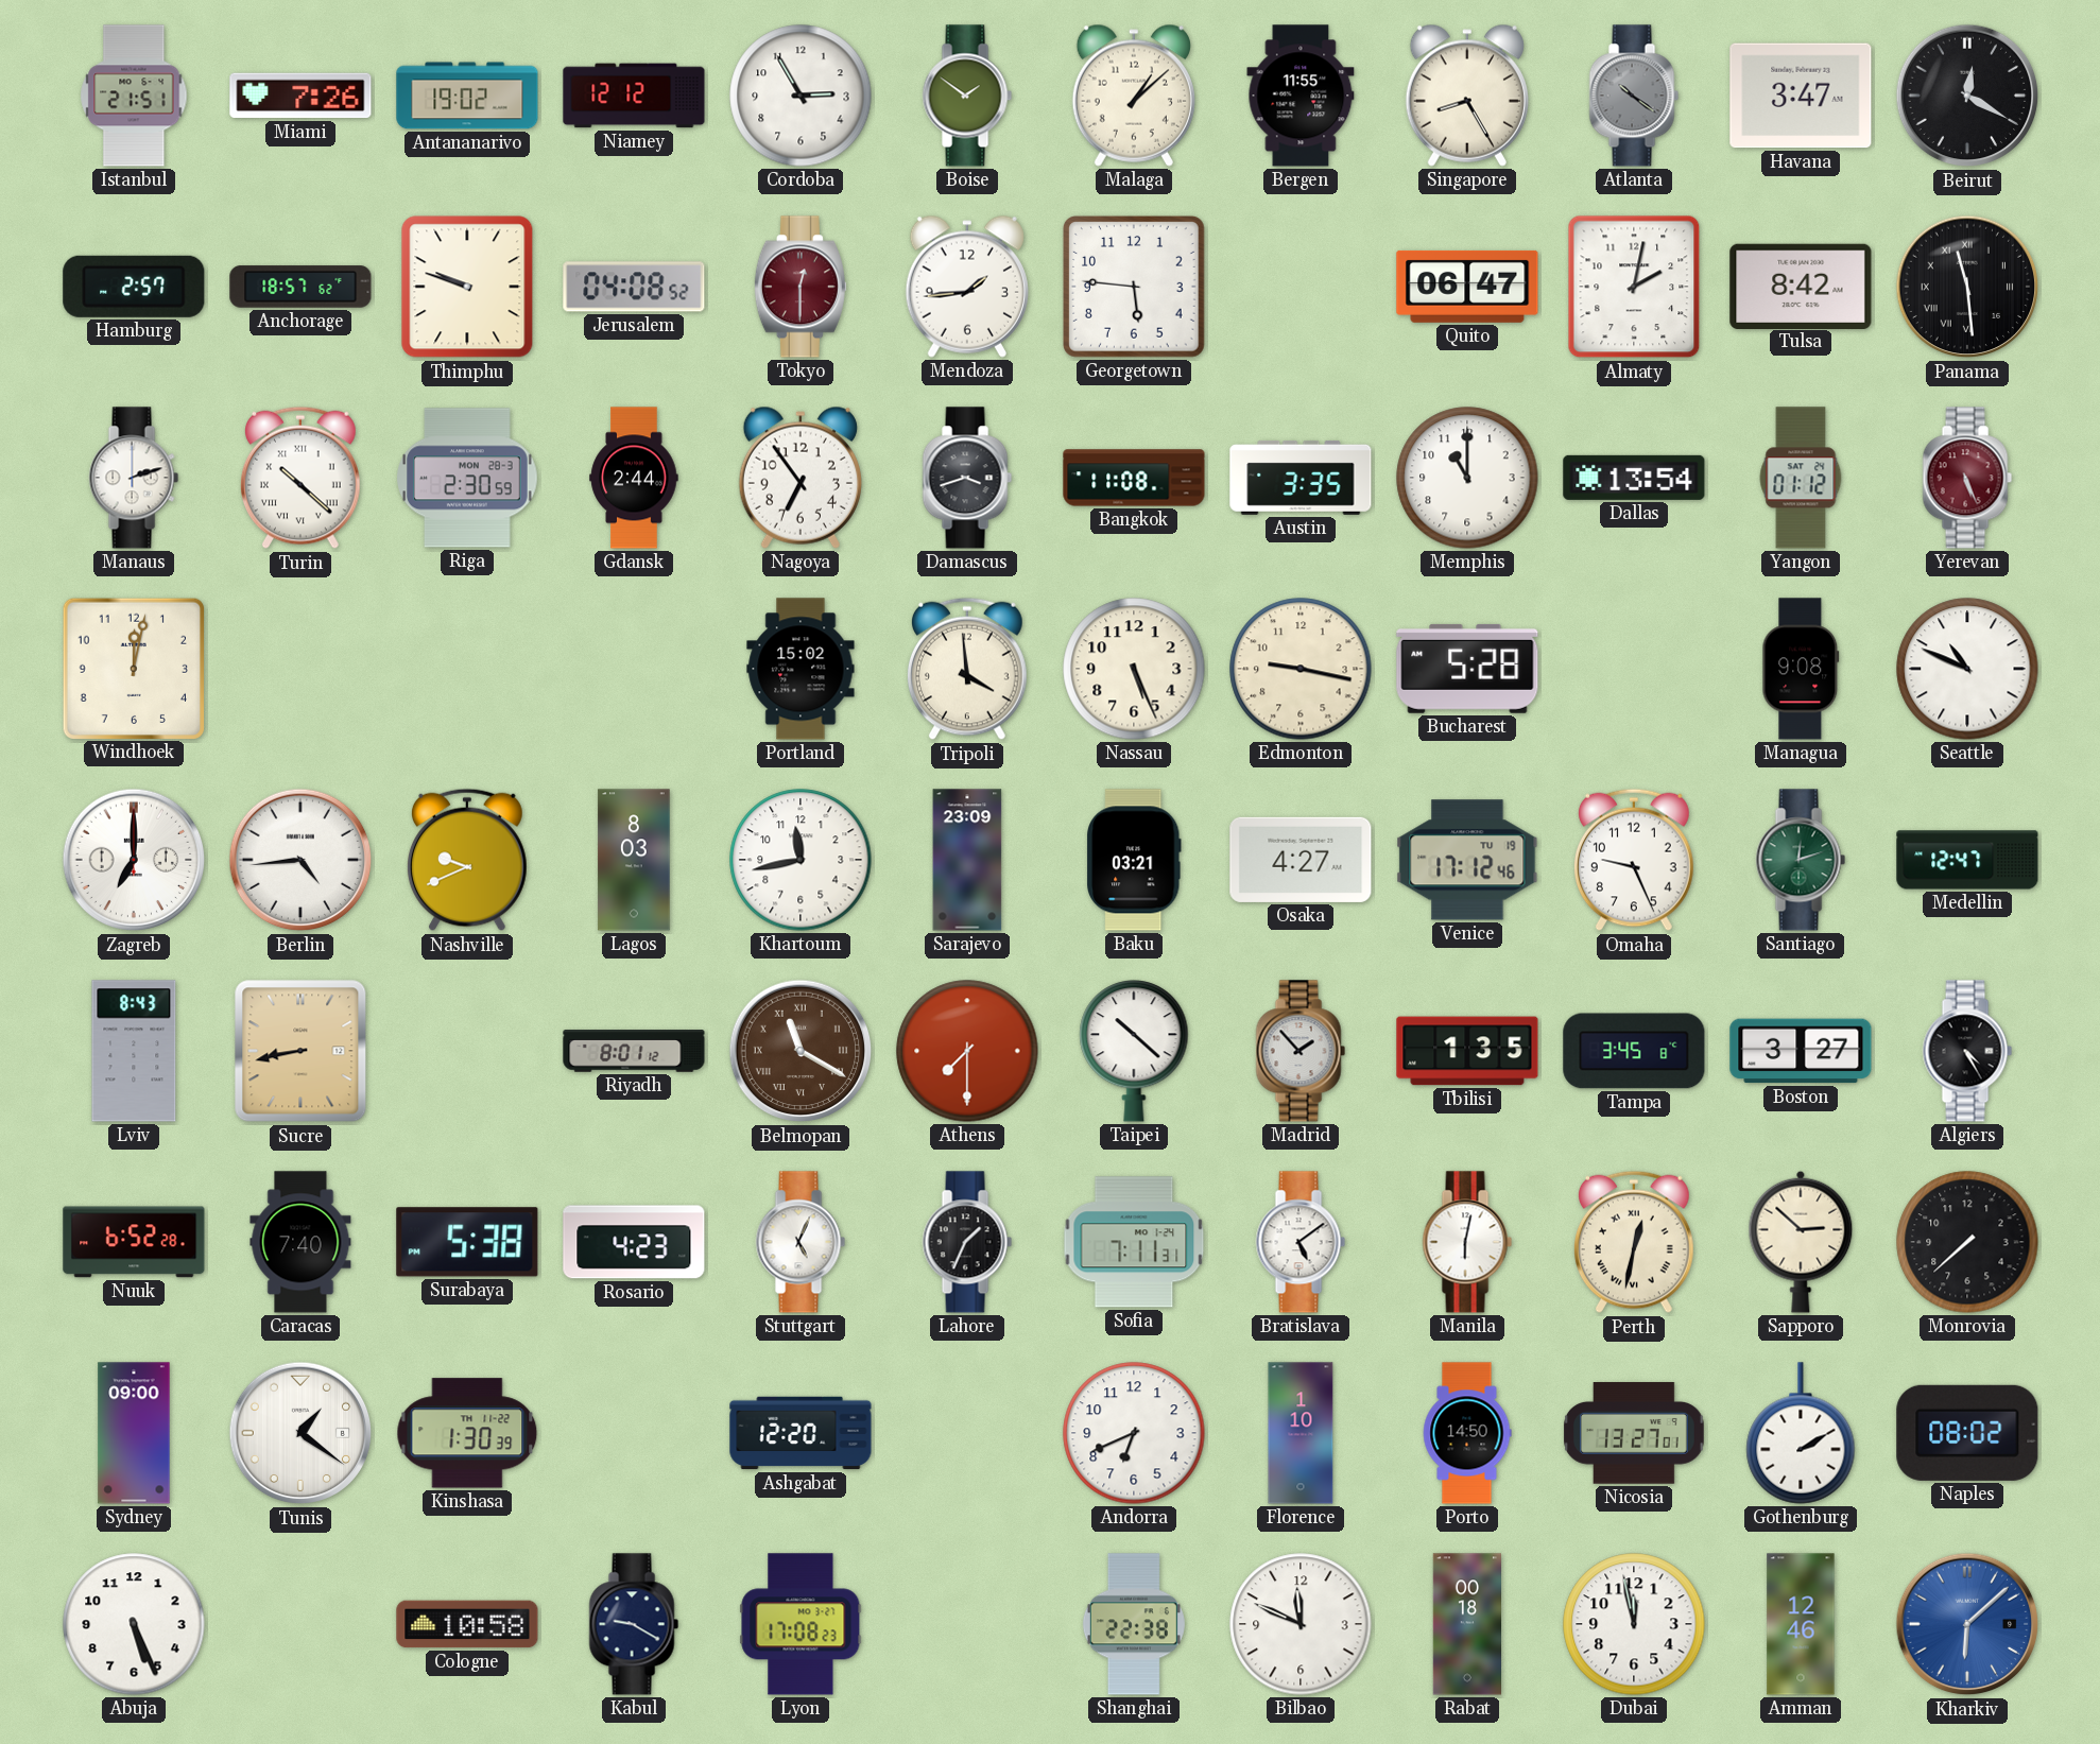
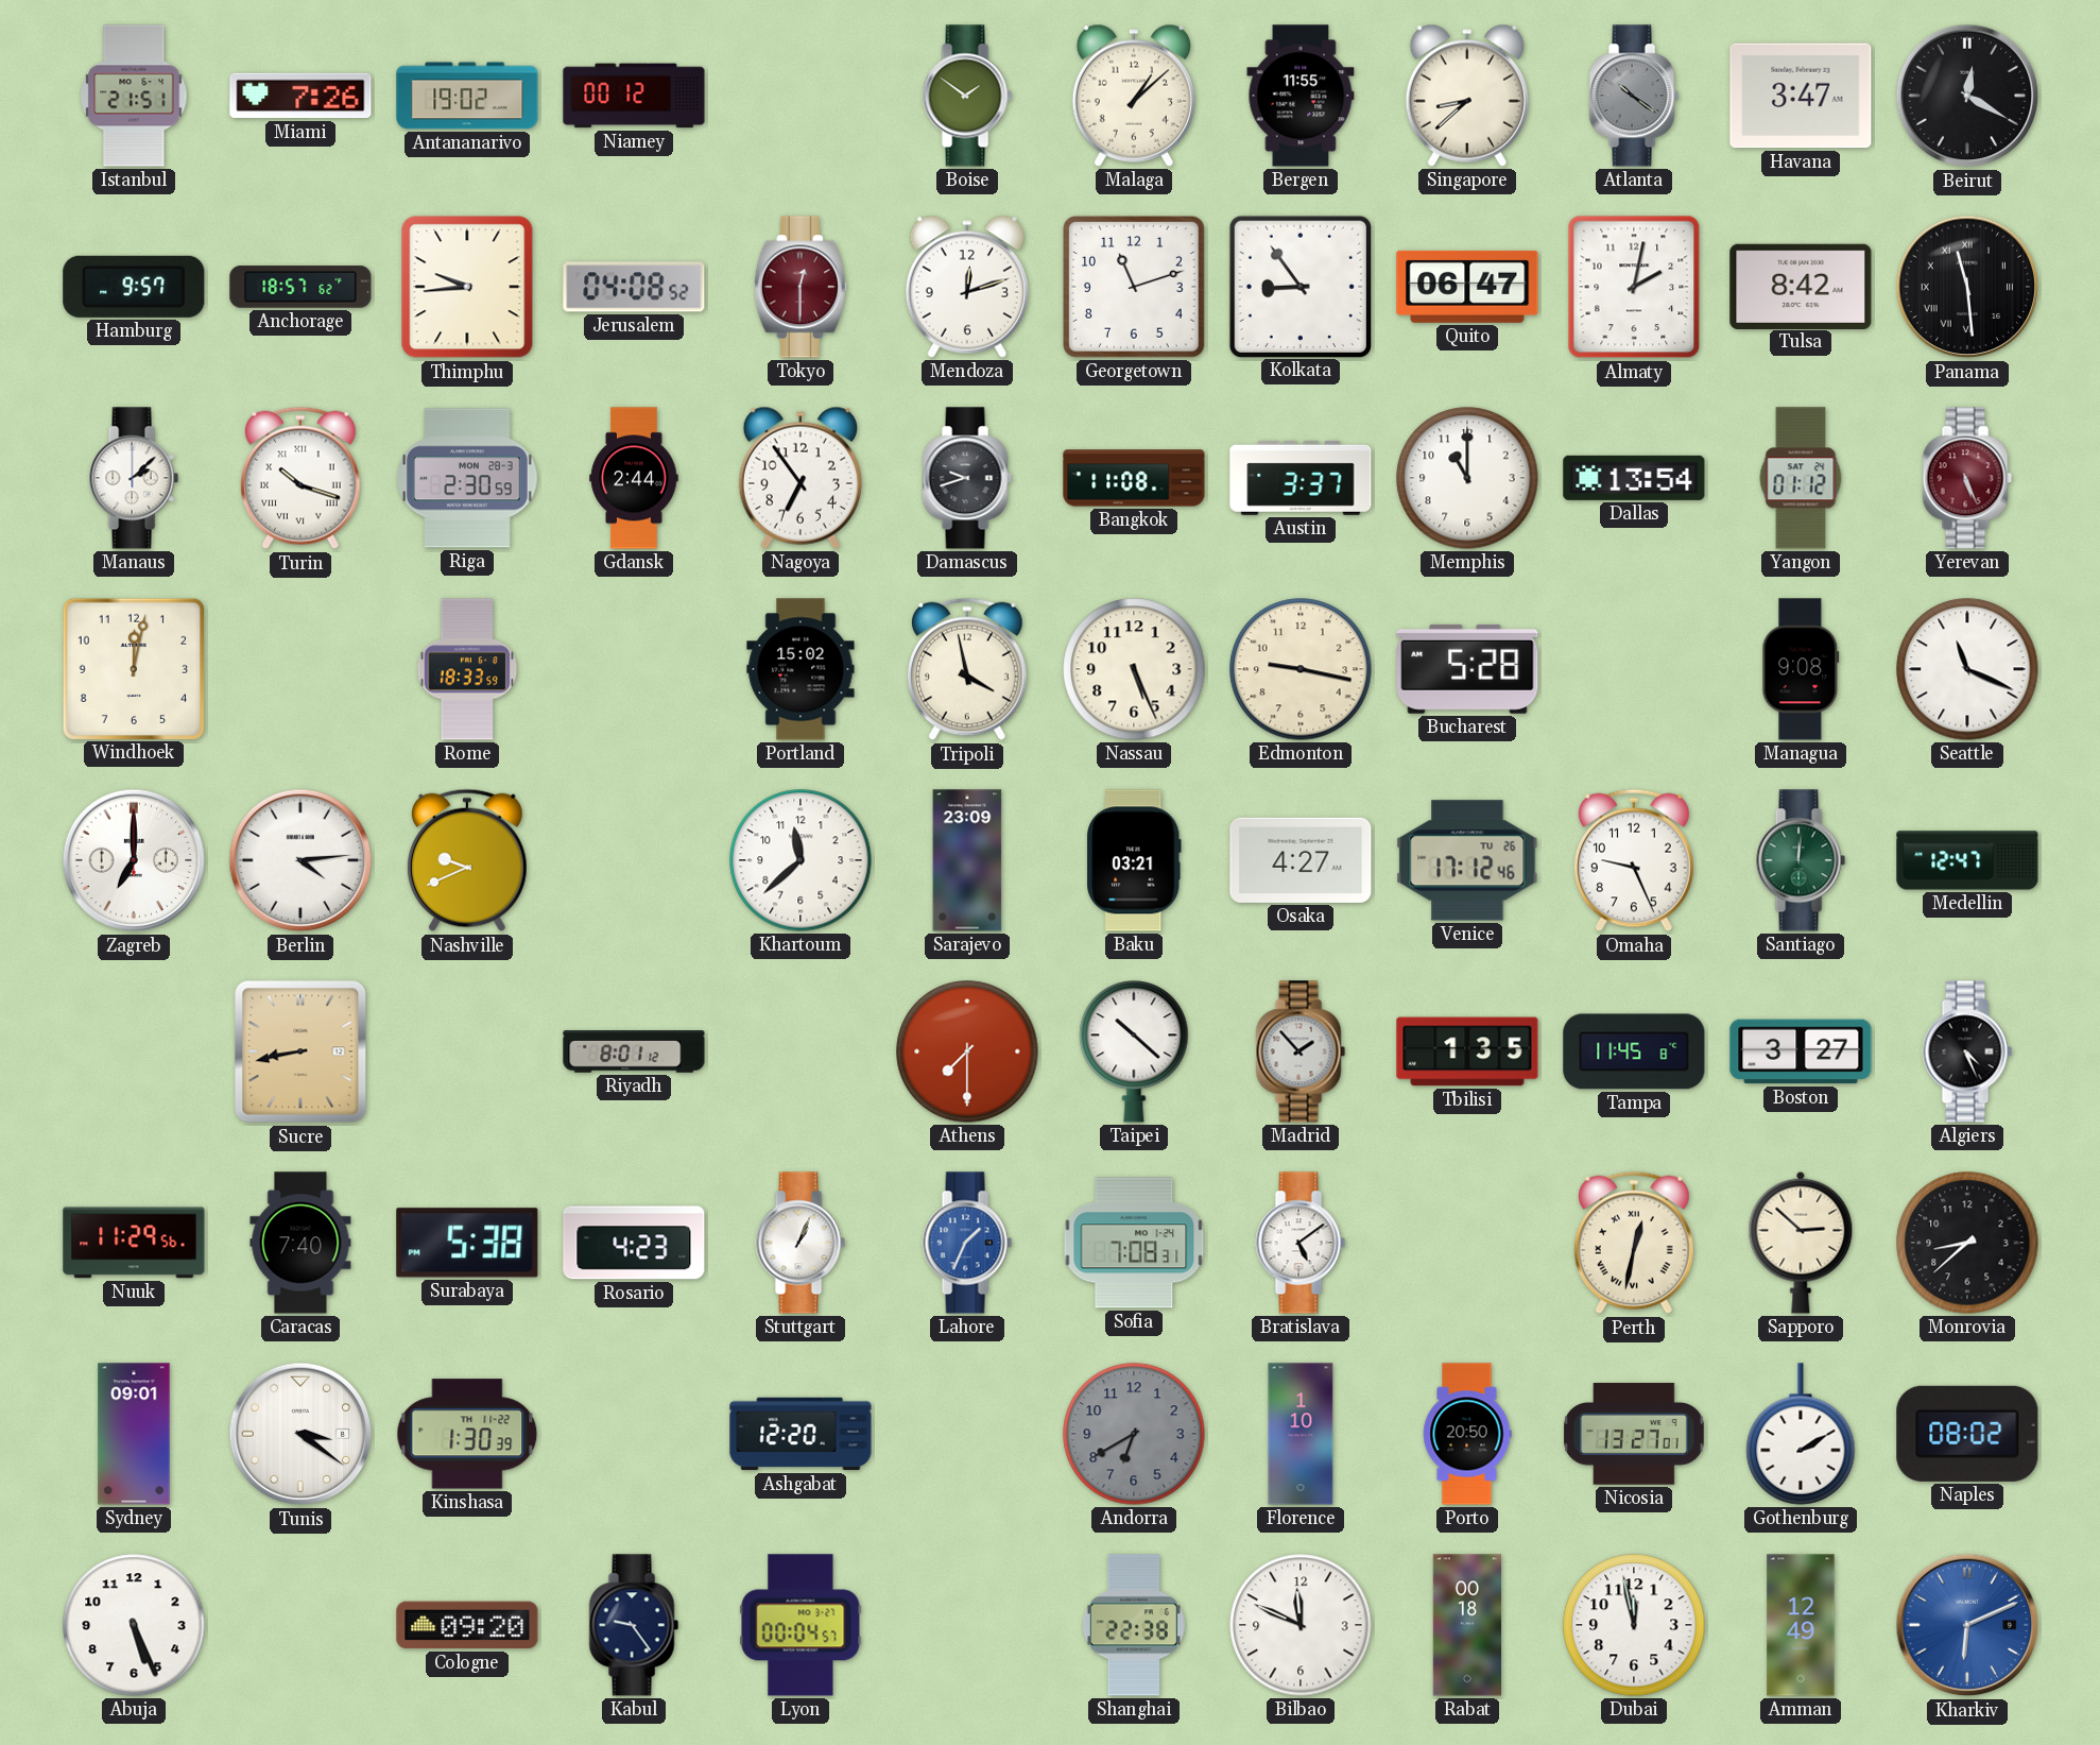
Niamey: 12:12 -> 00:12 (634, 96)
Cordoba: 2:55 -> none (801, 96)
Singapore: 8:25 -> 8:38 (1467, 96)
Hamburg: 2:57 -> 9:57 (134, 287)
Thimphu: 9:48 -> 9:44 (467, 287)
Mendoza: 1:44 -> 12:12 (967, 287)
Georgetown: 5:46 -> 11:12 (1135, 288)
Kolkata: none -> 8:54 (1299, 286)
Manaus: 2:12 -> 2:08 (134, 478)
Turin: 10:22 -> 10:18 (300, 478)
Damascus: 3:42 -> 9:42 (967, 478)
Austin: 3:35 -> 3:37 (1301, 478)
Rome: none -> 18:33 (467, 669)
Tripoli: 3:59 -> 3:58 (967, 669)
Seattle: 10:49 -> 11:19 (1967, 669)
Berlin: 4:44 -> 4:14 (300, 860)
Lagos: 8:03 -> none (634, 860)
Khartoum: 11:43 -> 11:38 (801, 860)
Venice date: TU 19 -> TU 26 (1467, 860)
Santiago: 12:12 -> 12:01 (1801, 860)
Lviv: 8:43 -> none (134, 1051)
Belmopan: 11:20 -> none (801, 1051)
Tampa: 3:45 -> 11:45 (1634, 1051)
Algiers: 4:25 -> 4:26 (1967, 1051)
Nuuk: 6:52 -> 11:29 (134, 1243)
Stuttgart: 5:04 -> 1:04 (801, 1243)
Lahore dial: black -> blue (967, 1243)
Sofia: 7:11 -> 7:08 (1134, 1243)
Manila: 6:02 -> none (1467, 1242)
Monrovia: 7:38 -> 8:38 (1967, 1243)
Sydney: 09:00 -> 09:01 (134, 1434)
Tunis: 1:21 -> 3:21 (300, 1434)
Andorra: 6:41 -> 6:40 (1134, 1434)
Andorra dial: white -> grey (1134, 1434)
Porto: 14:50 -> 20:50 (1467, 1434)
Cologne: 10:58 -> 09:20 (467, 1625)
Kabul: 9:20 -> 9:24 (634, 1625)
Lyon: 17:08 -> 00:04 (801, 1625)
Amman: 12:46 -> 12:49 (1801, 1625)
Kharkiv: 6:08 -> 6:11 (1967, 1625)
